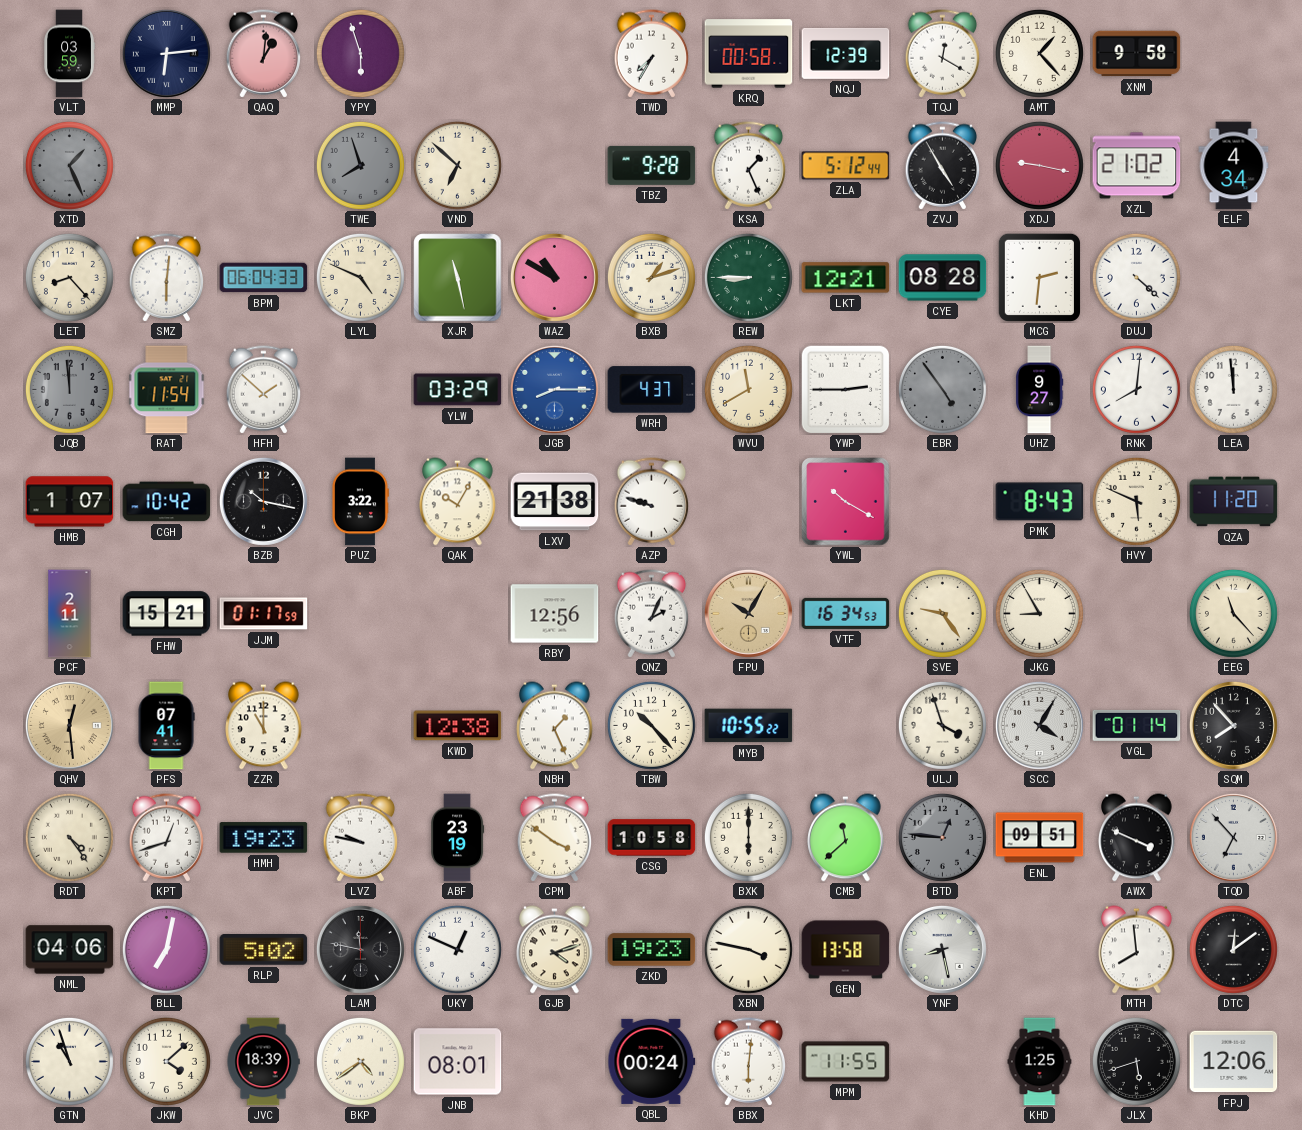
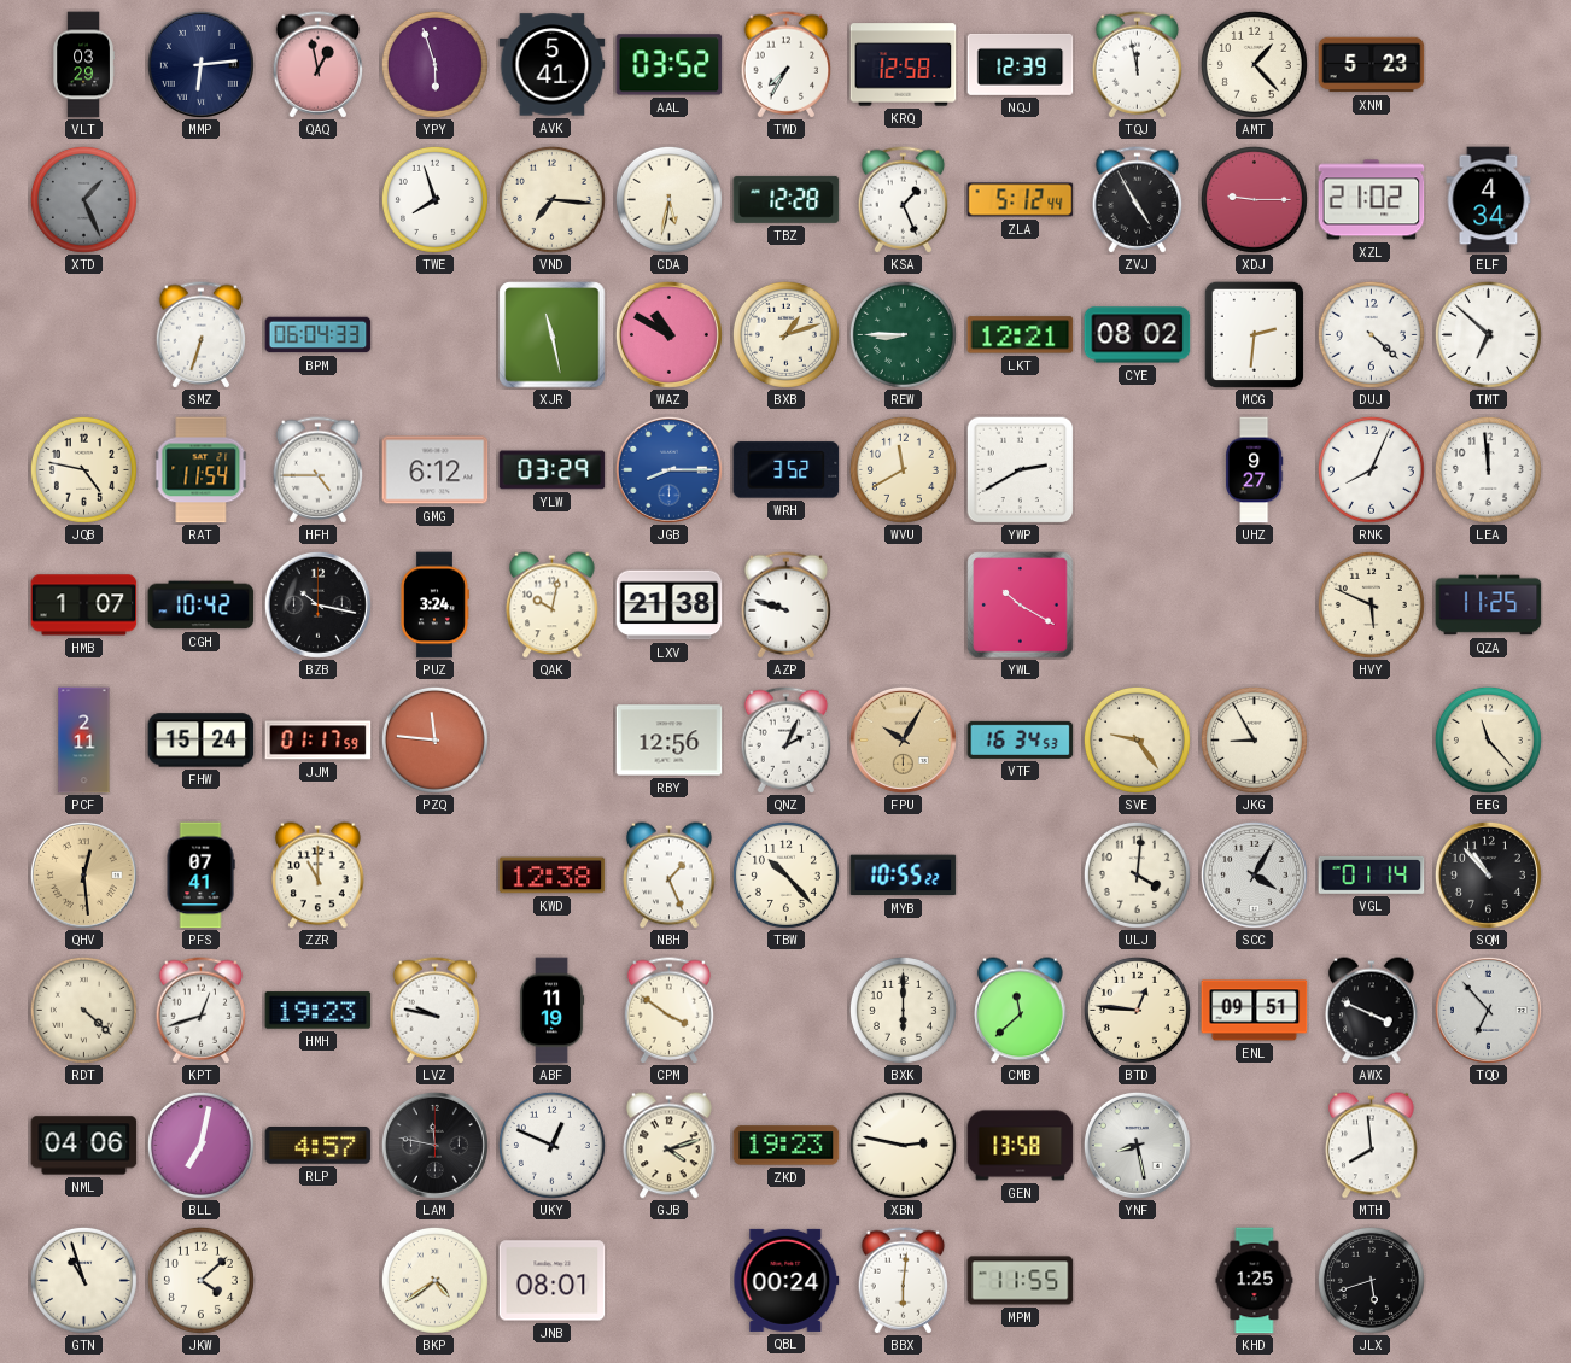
VLT: 03:59 -> 03:29 (83, 65)
QAQ: 1:01 -> 12:58 (319, 65)
AVK: none -> 5:41 (553, 65)
AAL: none -> 03:52 (670, 65)
KRQ: 00:58 -> 12:58 (904, 65)
TQJ: 12:20 -> 11:58 (1138, 65)
XNM: 9:58 -> 5:23 (1372, 65)
TWE dial: grey -> white (434, 199)
VND: 6:52 -> 7:16 (551, 199)
CDA: none -> 5:32 (668, 199)
TBZ: 9:28 -> 12:28 (787, 199)
XDJ: 9:17 -> 9:15 (1254, 199)
LET: 8:23 -> none (69, 277)
SMZ: 6:01 -> 6:33 (202, 335)
LYL: 4:49 -> none (360, 277)
CYE: 08:28 -> 08:02 (1138, 335)
TMT: none -> 6:52 (1488, 334)
JQB: 11:59 -> 4:47 (83, 469)
JQB dial: grey -> cream (83, 469)
HFH: 1:52 -> 4:45 (319, 470)
GMG: none -> 6:12 (436, 470)
WRH: 4:37 -> 3:52 (787, 470)
YWP: 2:45 -> 2:40 (1020, 469)
EBR: 4:54 -> none (942, 389)
RNK: 8:01 -> 8:04 (1371, 469)
PUZ: 3:22 -> 3:24 (434, 606)
QAK: 10:05 -> 10:02 (553, 606)
PMK: 8:43 -> none (1040, 502)
QZA: 11:20 -> 11:25 (1489, 606)
FHW: 15:21 -> 15:24 (202, 741)
PZQ: none -> 11:46 (434, 739)
ULJ: 3:57 -> 4:01 (1137, 874)
SQM: 7:53 -> 10:53 (1488, 874)
RDT: 4:24 -> 4:22 (83, 1010)
ABF: 23:19 -> 11:19 (553, 1011)
CSG: 10:58 -> none (652, 838)
BTD dial: grey -> cream (1137, 1010)
RLP: 5:02 -> 4:57 (319, 1146)
XBN: 3:47 -> 2:47 (903, 1145)
DTC: 12:09 -> none (1233, 949)
JVC: 18:39 -> none (263, 1062)
FPJ: 12:06 -> none (1234, 1062)
